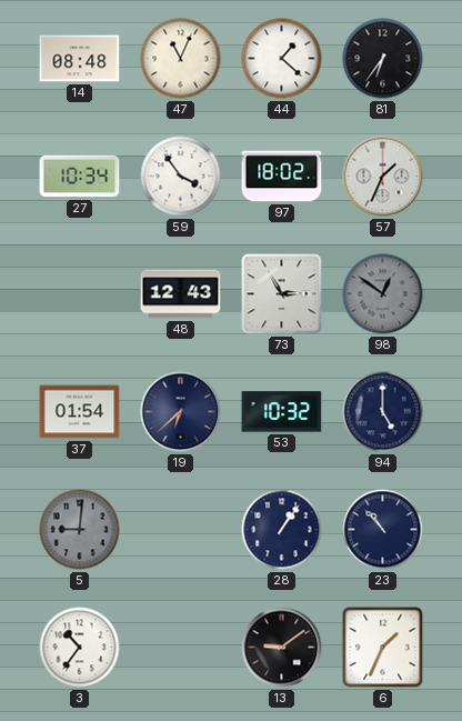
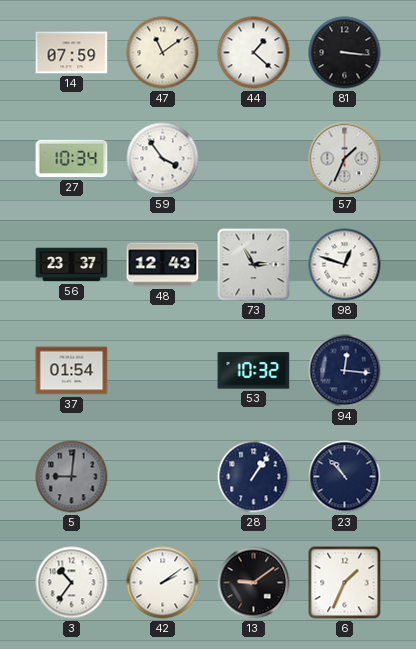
14: 08:48 -> 07:59 (72, 53)
47: 11:04 -> 11:09 (163, 53)
81: 6:36 -> 3:16 (345, 53)
97: 18:02 -> none (282, 177)
56: none -> 23:37 (72, 265)
98: 12:51 -> 12:48 (345, 265)
98 dial: grey -> white (345, 265)
19: 6:38 -> none (181, 412)
94: 5:00 -> 12:16 (345, 371)
42: none -> 2:09 (163, 583)
